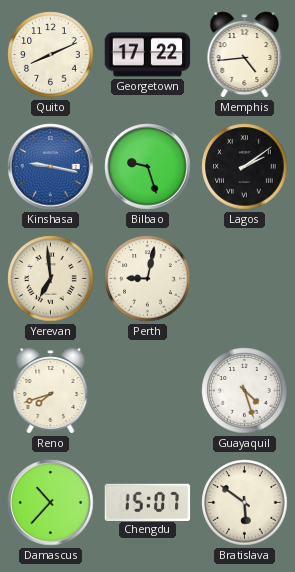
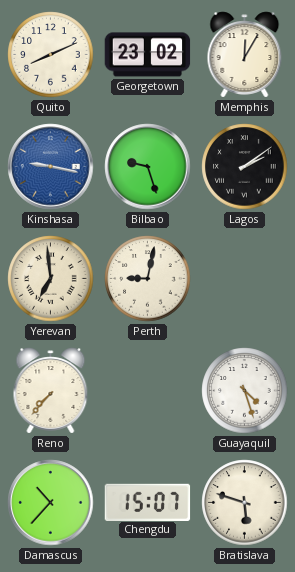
Georgetown: 17:22 -> 23:02 (148, 55)
Memphis: 4:44 -> 12:05 (245, 55)
Reno: 7:42 -> 7:37 (51, 391)
Bratislava: 5:51 -> 5:48 (245, 503)
